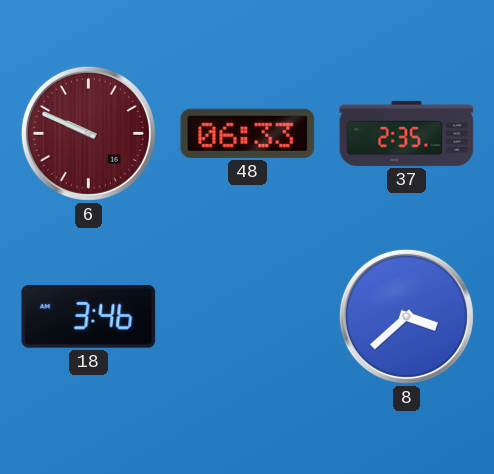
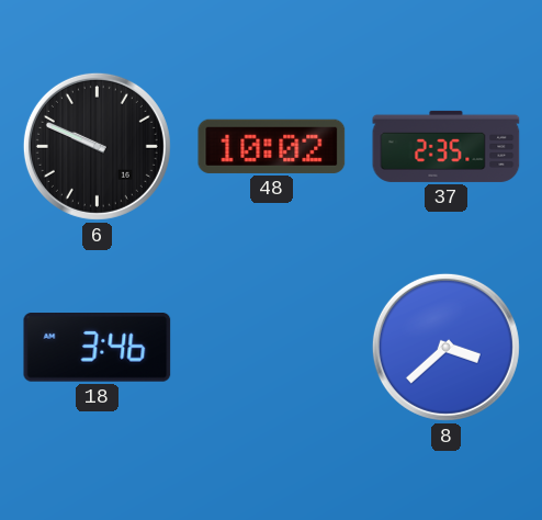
6 dial: burgundy -> black (97, 146)
48: 06:33 -> 10:02 (272, 146)
